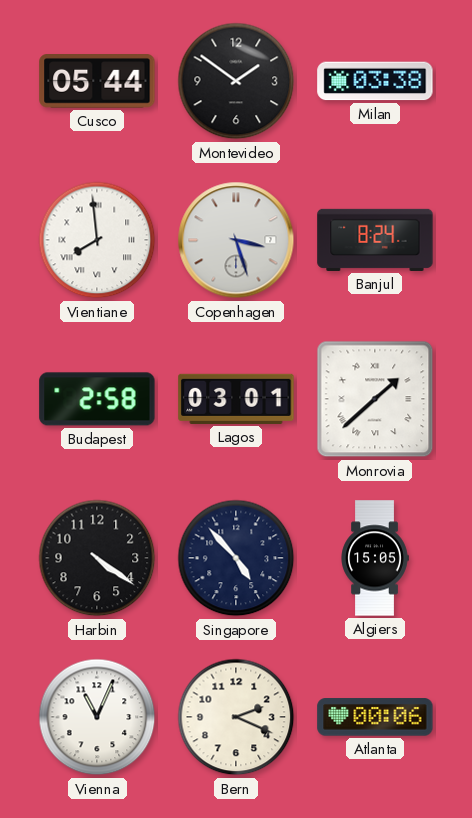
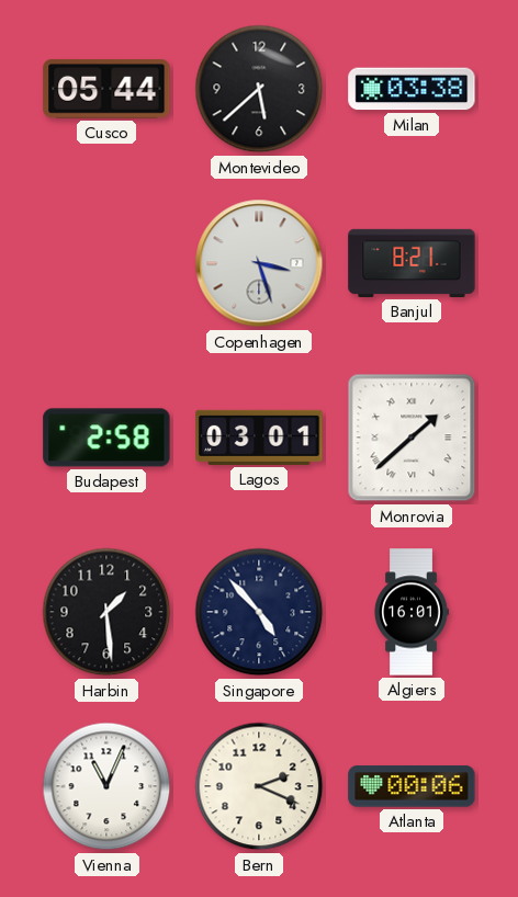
Montevideo: 1:51 -> 5:38 (259, 89)
Vientiane: 7:59 -> none (97, 240)
Banjul: 8:24 -> 8:21 (412, 263)
Harbin: 4:21 -> 1:29 (106, 612)
Algiers: 15:05 -> 16:01 (412, 612)
